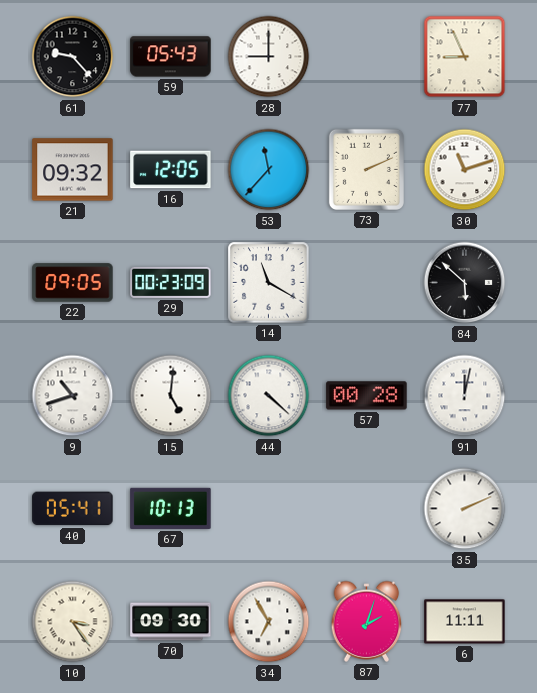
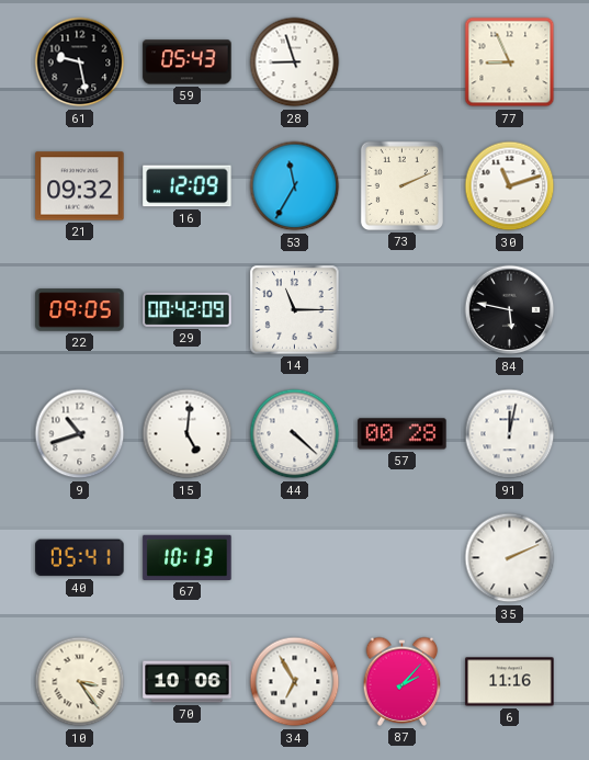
61: 9:23 -> 9:28 (80, 63)
28: 9:00 -> 8:57 (295, 63)
16: 12:05 -> 12:09 (188, 186)
53: 11:37 -> 11:35 (295, 186)
29: 00:23 -> 00:42 (188, 309)
14: 11:20 -> 11:15 (295, 310)
84: 5:52 -> 5:47 (510, 310)
70: 09:30 -> 10:06 (188, 682)
87: 2:03 -> 2:07 (403, 681)
6: 11:11 -> 11:16 (510, 682)
